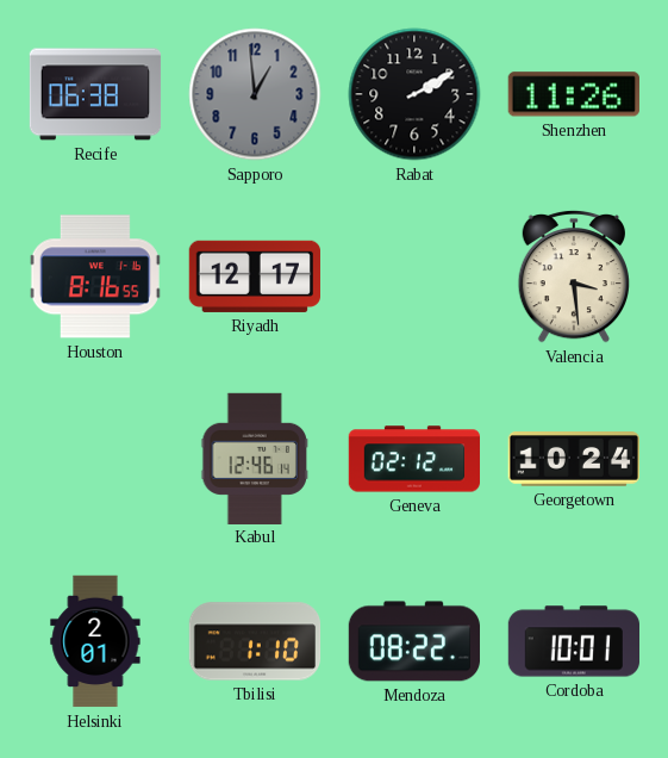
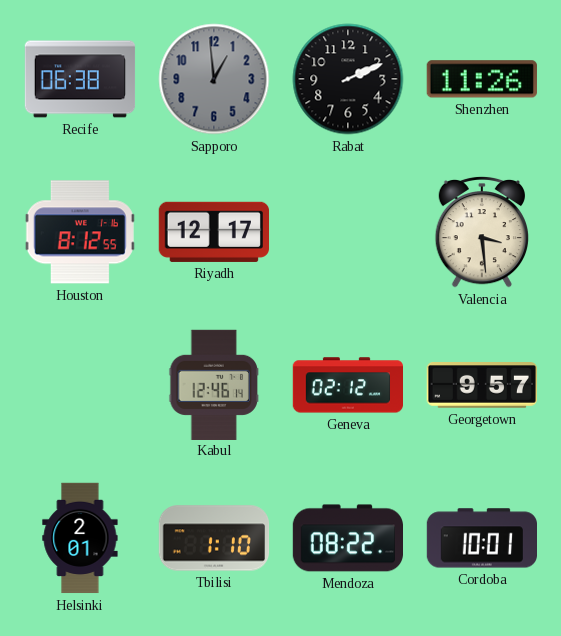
Rabat: 2:10 -> 2:11 (348, 79)
Houston: 8:16 -> 8:12 (80, 232)
Georgetown: 10:24 -> 9:57 (481, 386)
